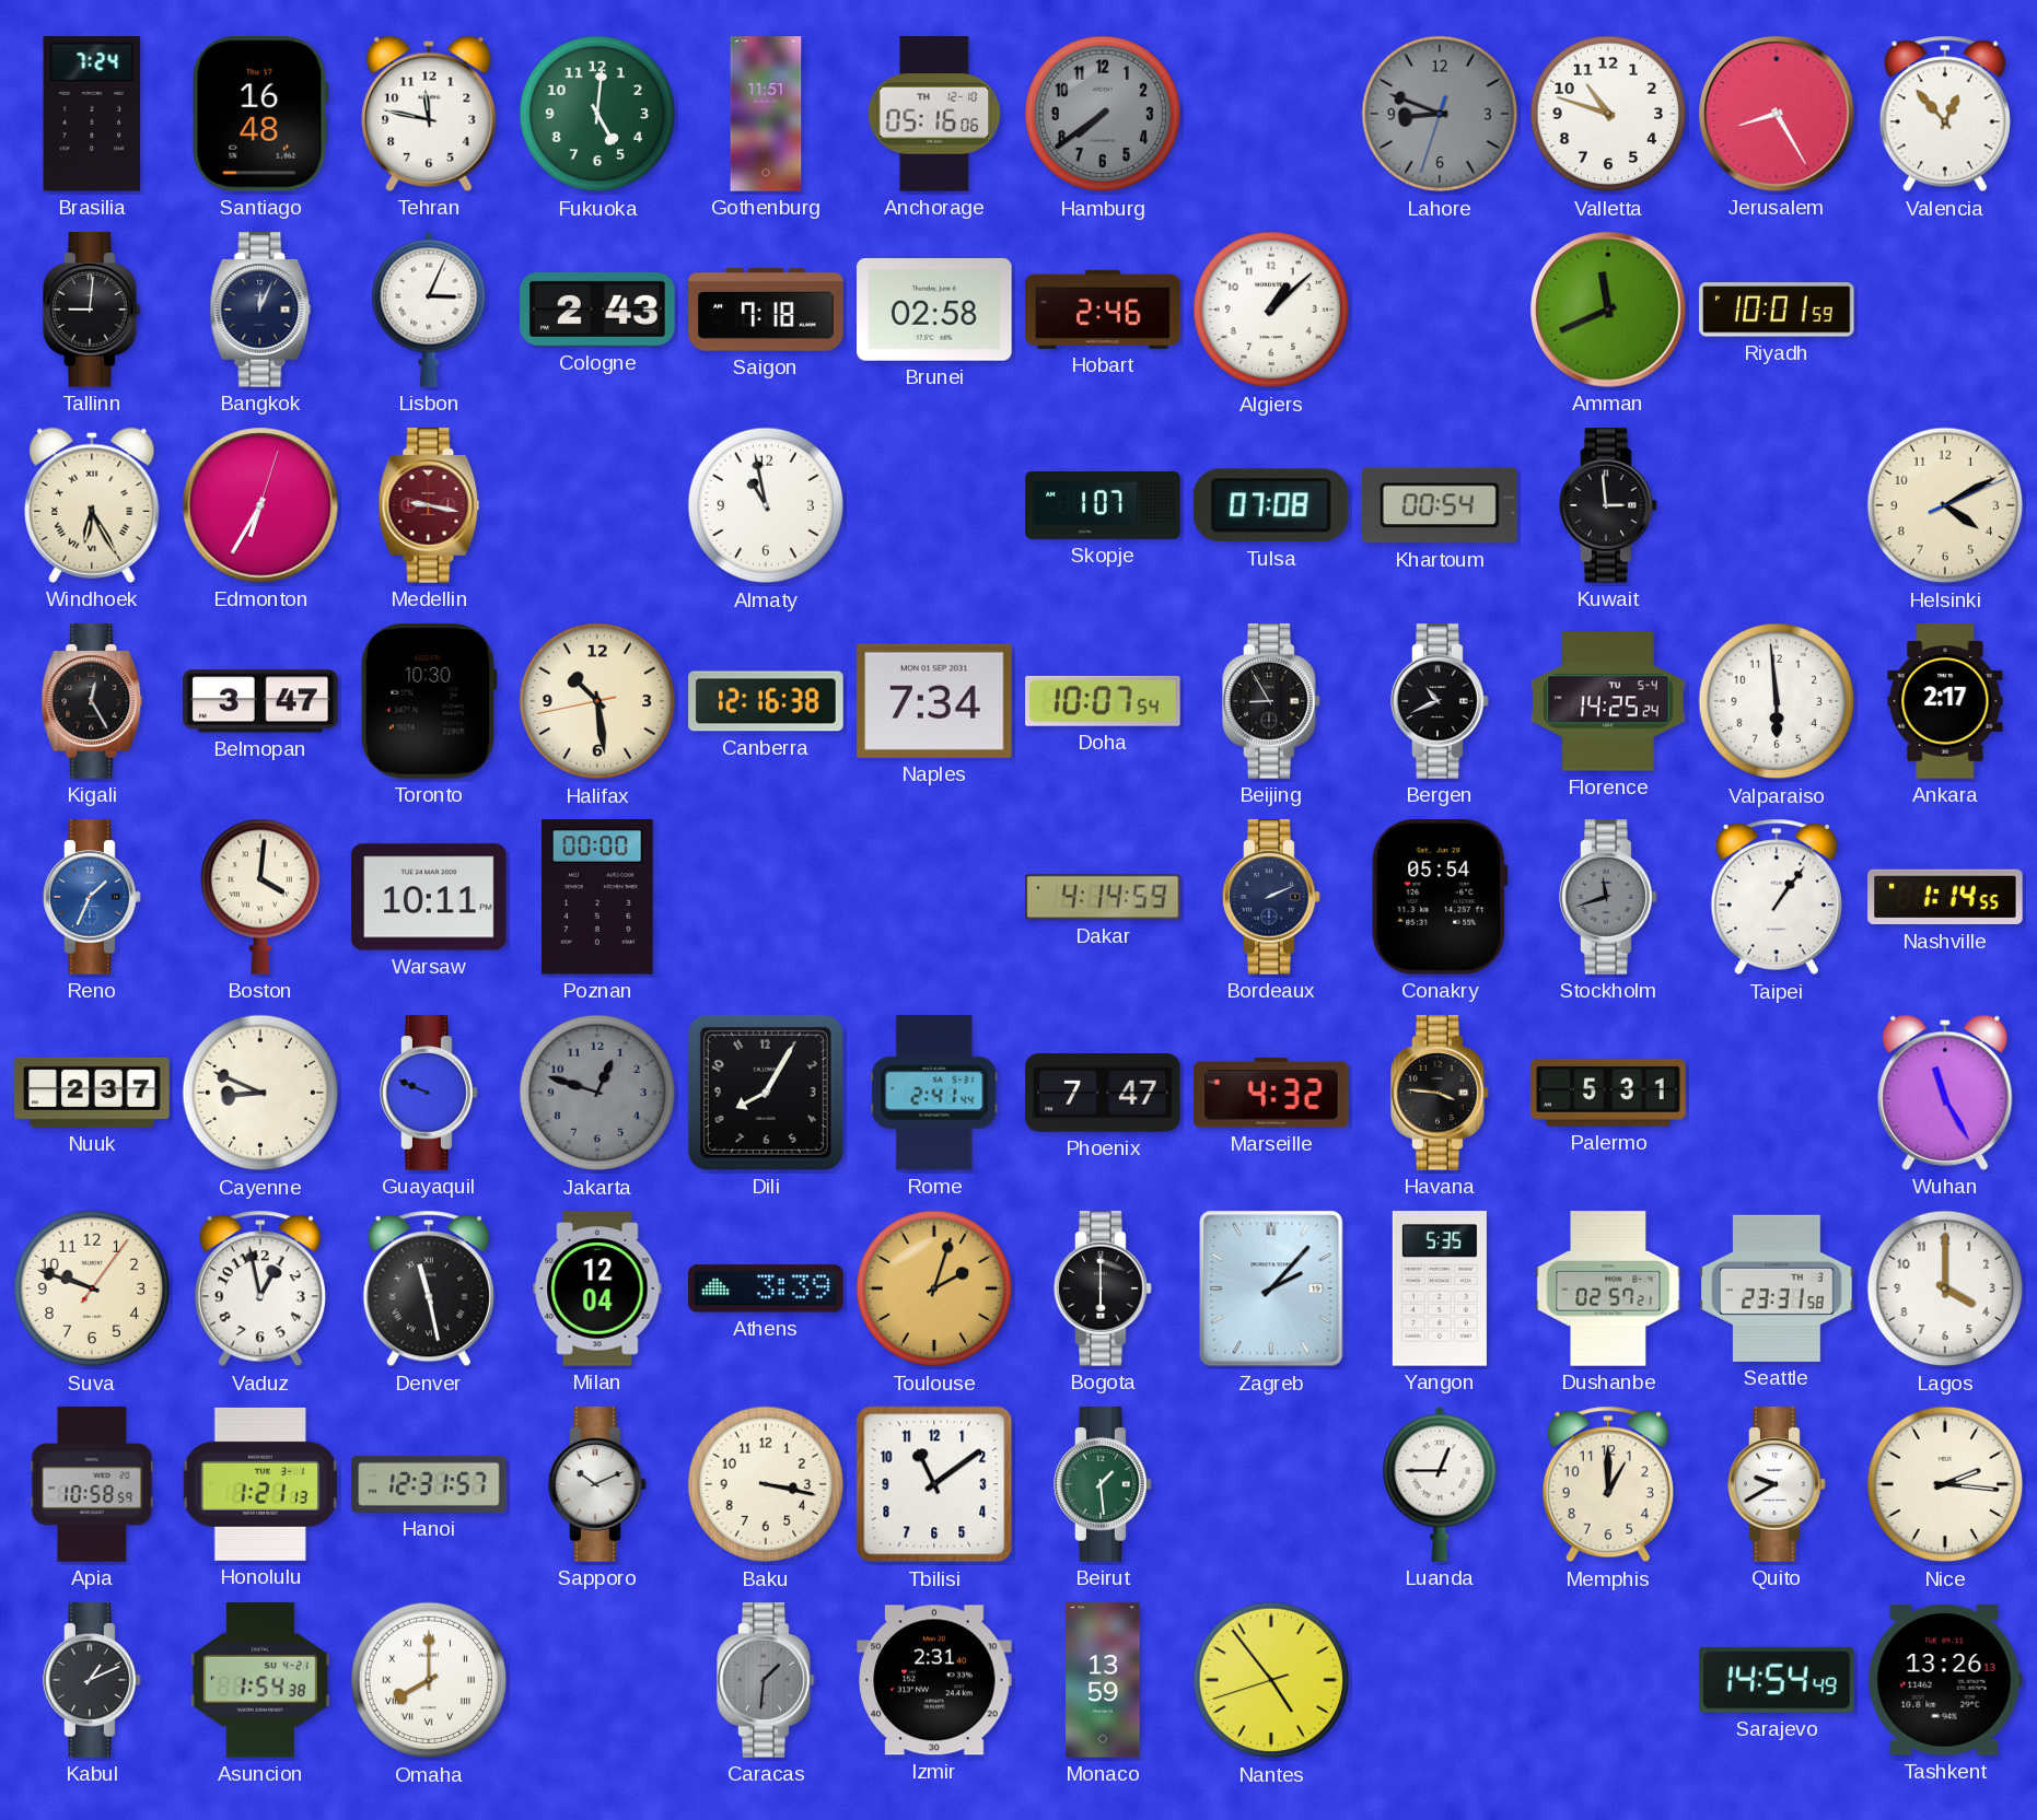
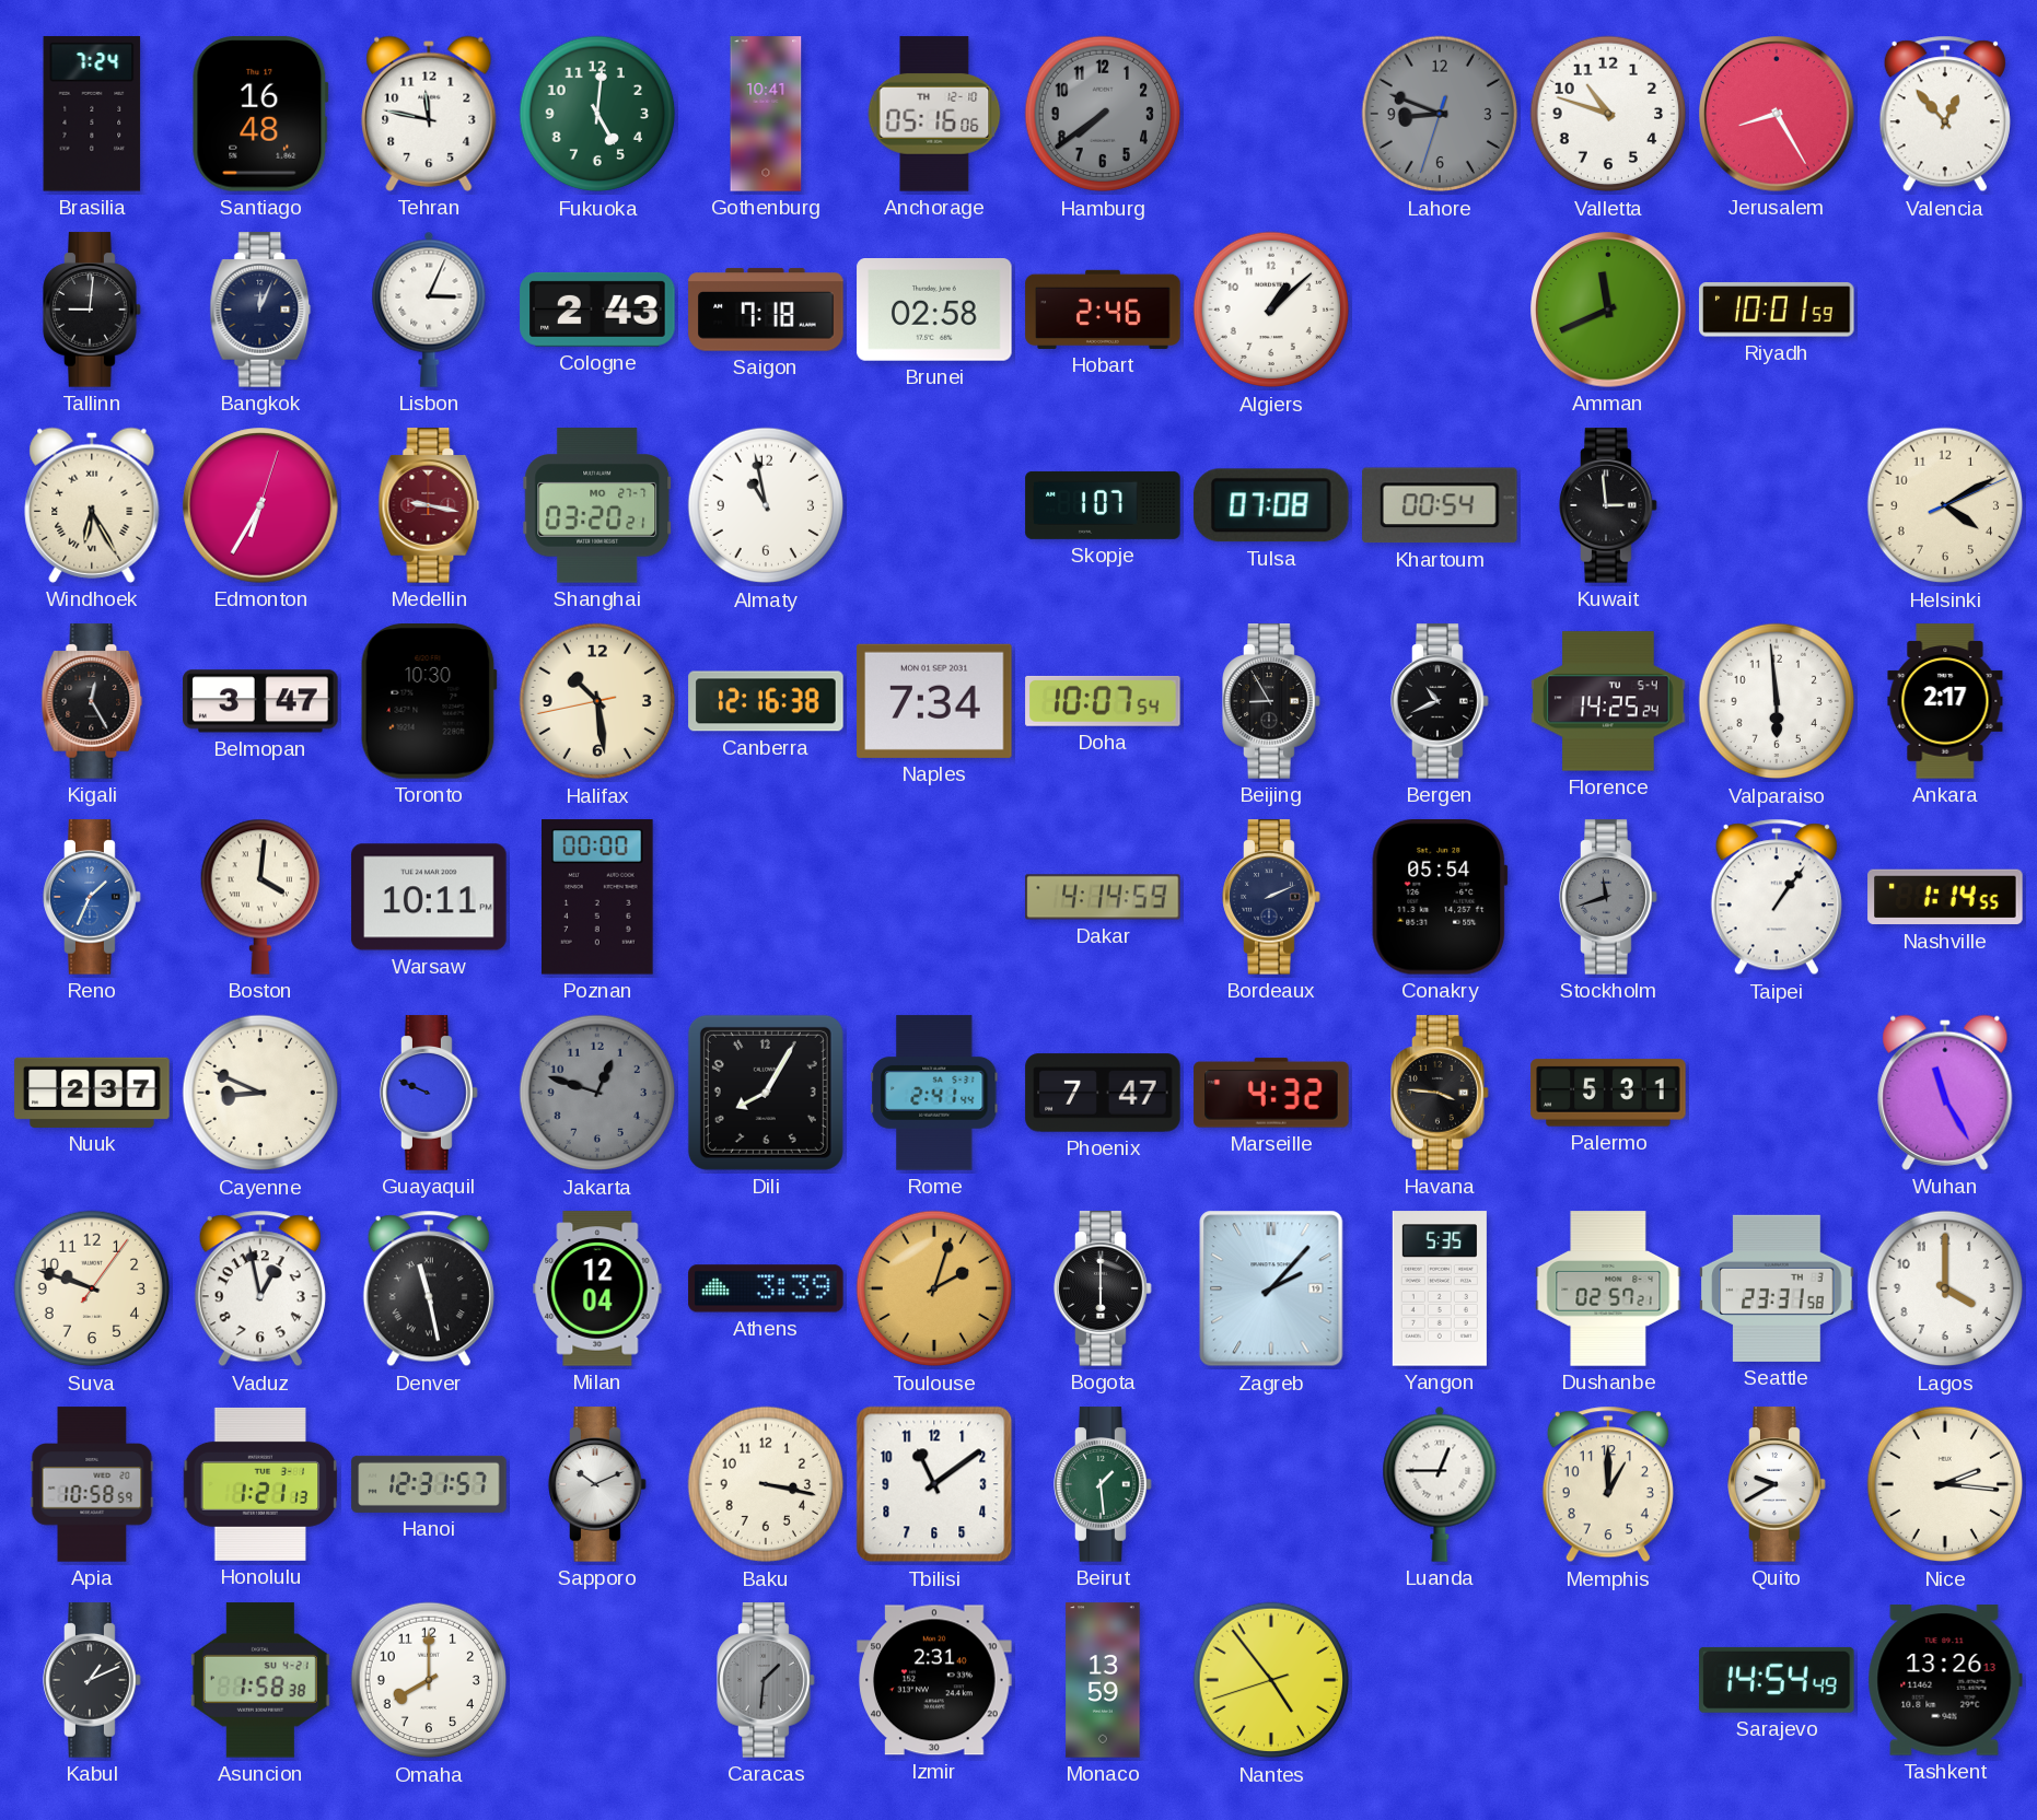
Gothenburg: 11:51 -> 10:41 (766, 114)
Shanghai: none -> 03:20 (597, 505)
Asuncion: 1:54 -> 1:58 (260, 1680)
Omaha numerals: Roman -> Arabic (429, 1680)
